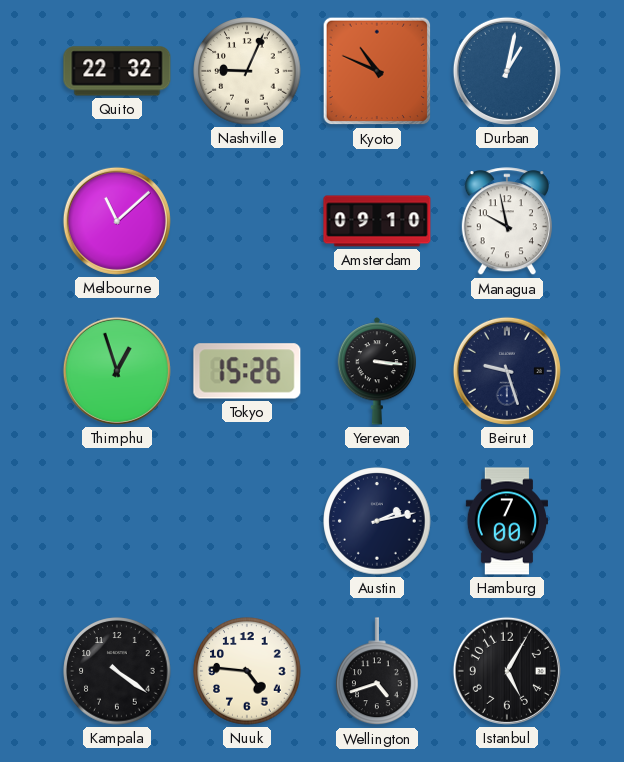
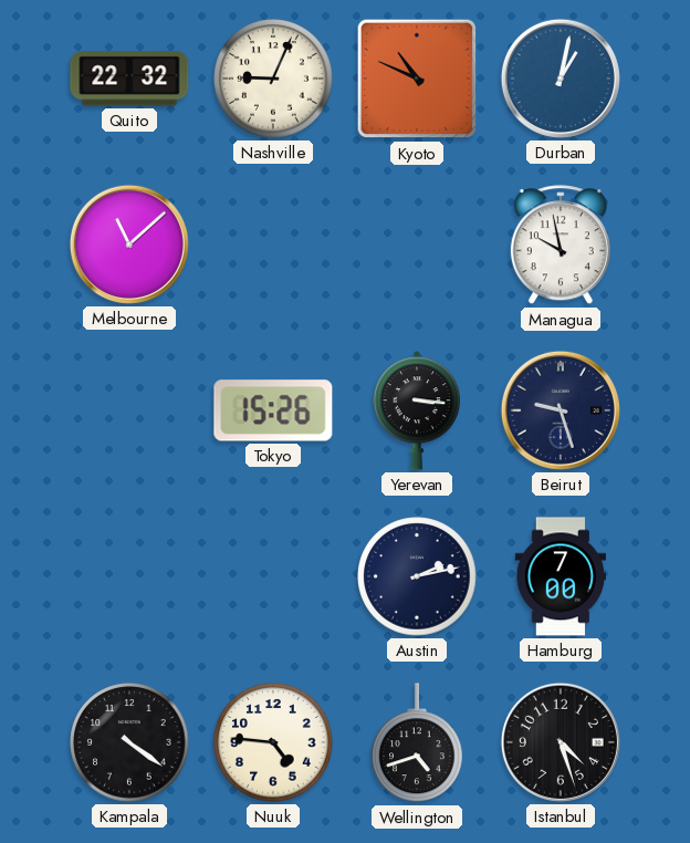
Amsterdam: 09:10 -> none (377, 221)
Thimphu: 12:57 -> none (117, 371)
Istanbul: 5:05 -> 4:27 (561, 742)
